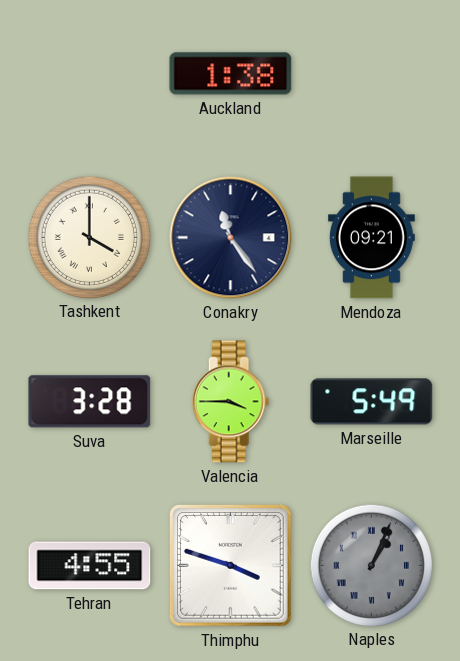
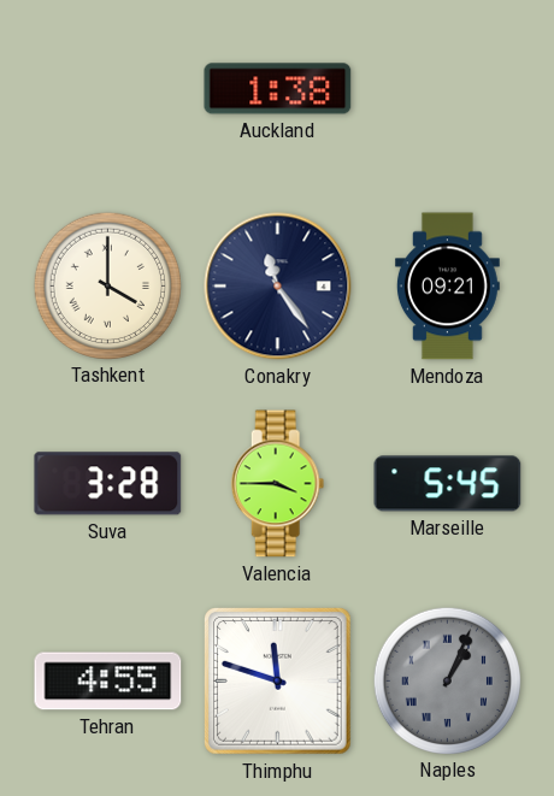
Marseille: 5:49 -> 5:45 (448, 484)
Thimphu: 3:48 -> 11:48 (278, 682)
